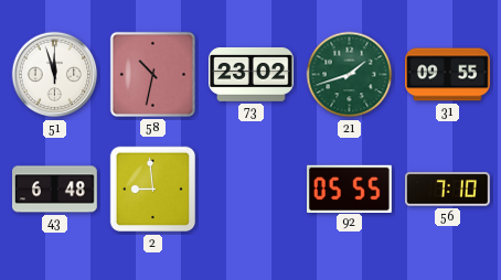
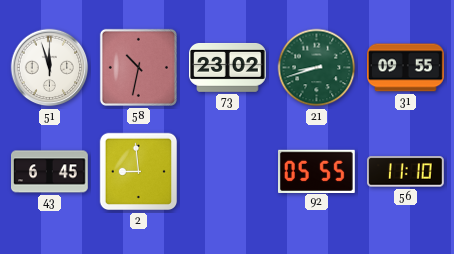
21: 1:42 -> 8:42 (317, 68)
43: 6:48 -> 6:45 (50, 172)
56: 7:10 -> 11:10 (406, 172)
